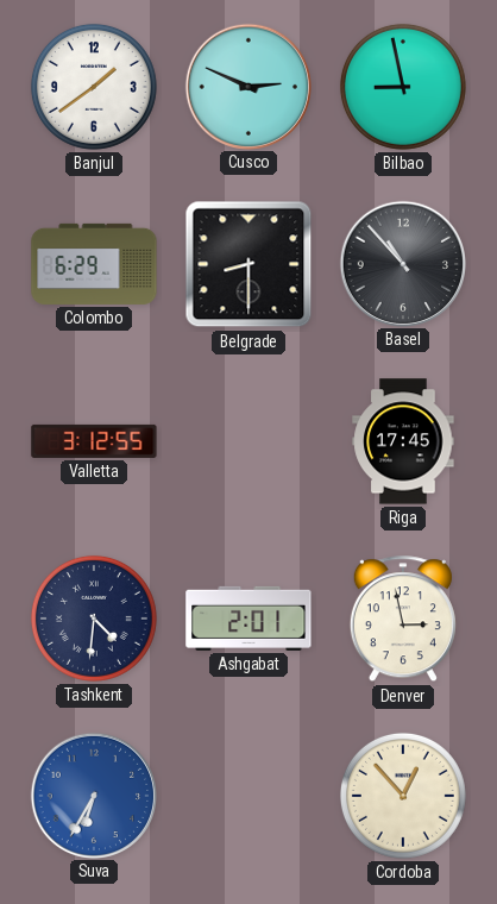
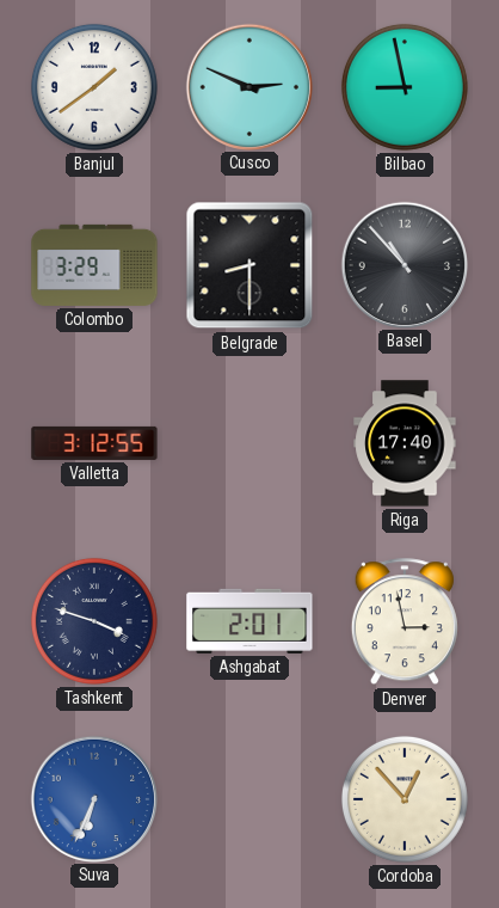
Colombo: 6:29 -> 3:29 (94, 265)
Riga: 17:45 -> 17:40 (405, 443)
Tashkent: 4:31 -> 3:48 (94, 621)
Suva: 6:35 -> 6:34 (93, 798)
